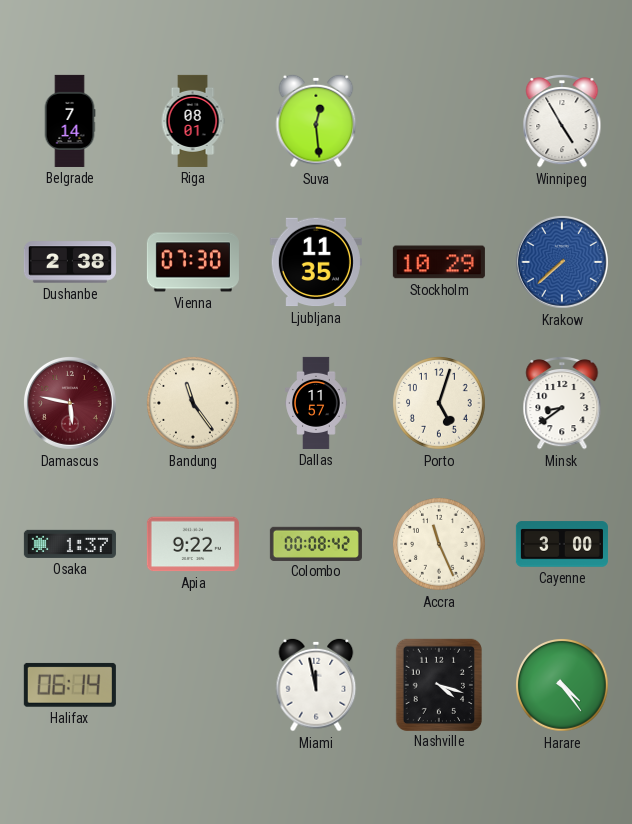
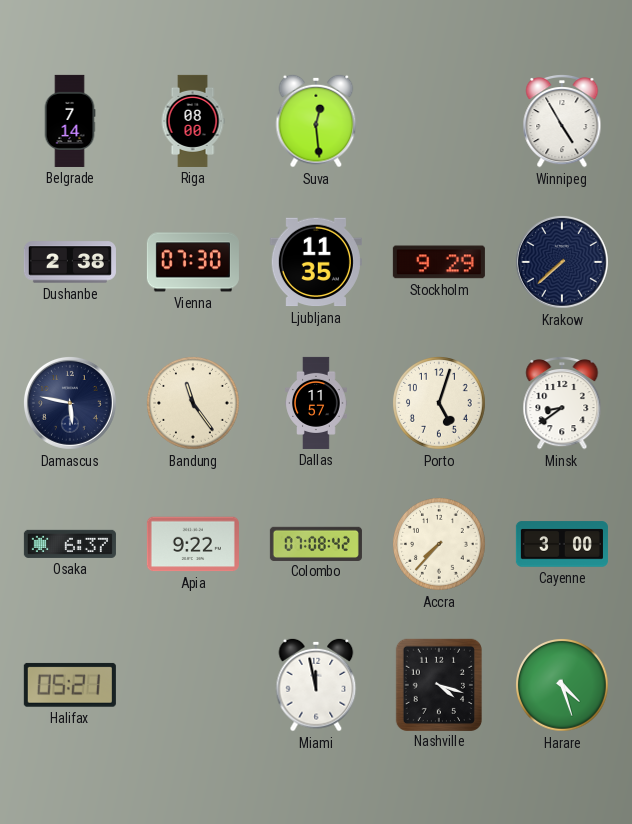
Riga: 08:01 -> 08:00 (193, 121)
Stockholm: 10:29 -> 9:29 (439, 262)
Krakow dial: blue -> navy (562, 262)
Damascus dial: burgundy -> navy (70, 403)
Osaka: 1:37 -> 6:37 (70, 544)
Colombo: 00:08 -> 07:08 (316, 543)
Accra: 11:26 -> 7:37 (440, 545)
Halifax: 06:14 -> 05:21 (70, 685)
Harare: 4:24 -> 4:27 (563, 686)
